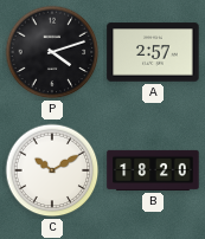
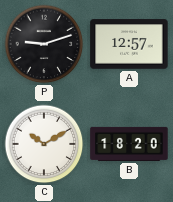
P: 4:12 -> 9:12 (44, 44)
A: 2:57 -> 12:57 (129, 44)
